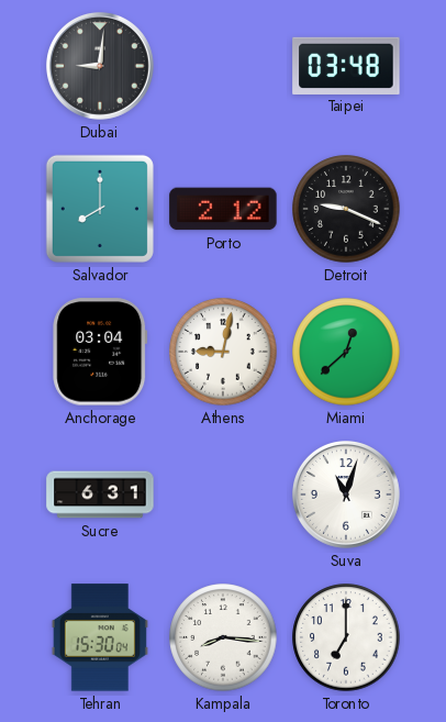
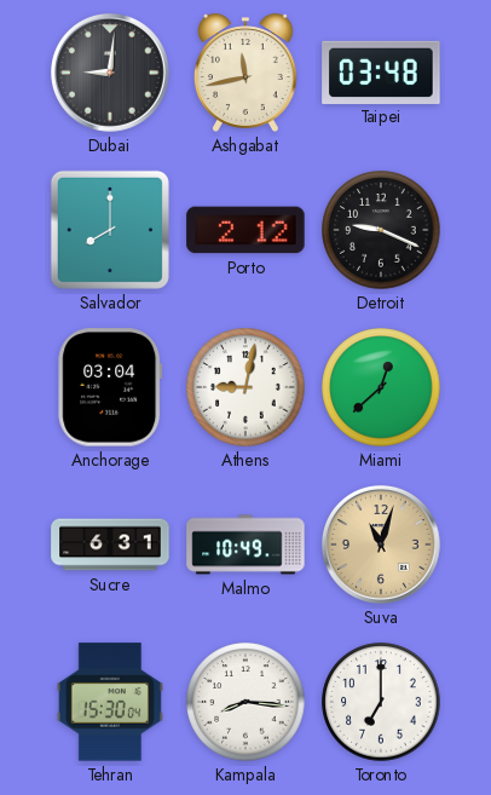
Ashgabat: none -> 11:43 (245, 73)
Malmo: none -> 10:49 (245, 545)
Suva dial: white -> champagne (382, 546)
